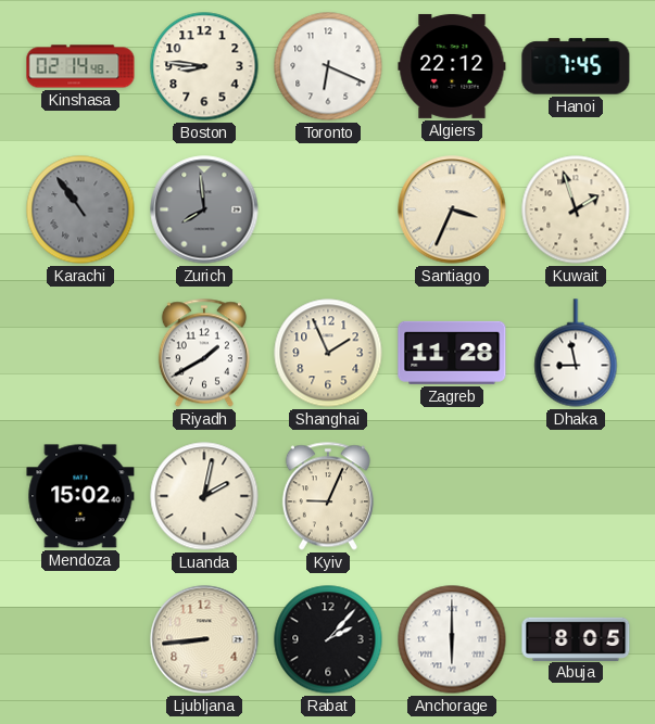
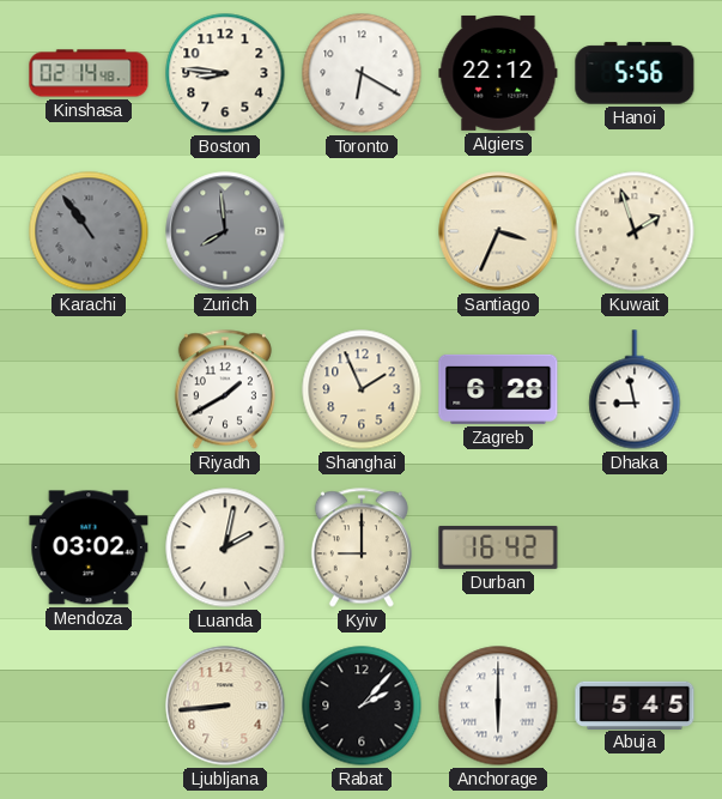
Toronto: 6:19 -> 6:20 (362, 73)
Hanoi: 7:45 -> 5:56 (635, 73)
Zagreb: 11:28 -> 6:28 (498, 389)
Mendoza: 15:02 -> 03:02 (89, 547)
Kyiv: 9:04 -> 9:00 (362, 547)
Durban: none -> 16:42 (498, 547)
Abuja: 8:05 -> 5:45 (635, 704)
